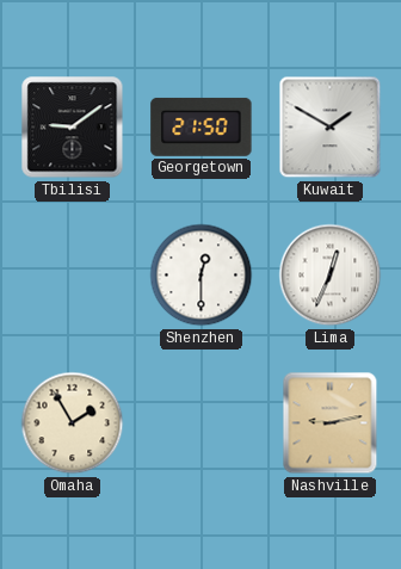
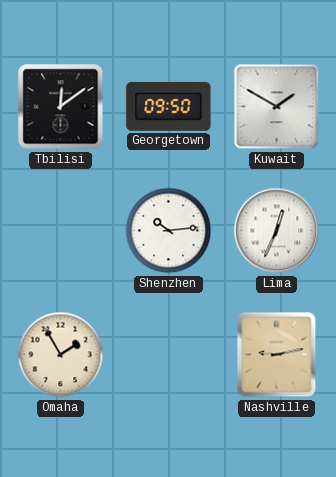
Tbilisi: 9:09 -> 12:09 (61, 107)
Georgetown: 21:50 -> 09:50 (169, 106)
Shenzhen: 12:30 -> 10:14 (169, 231)
